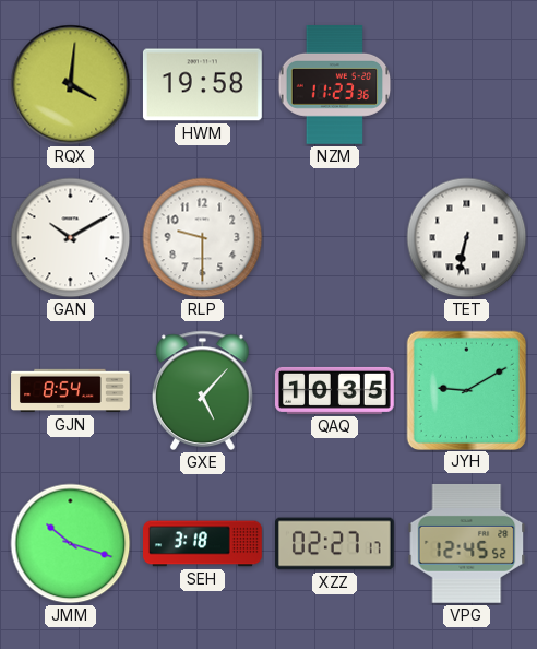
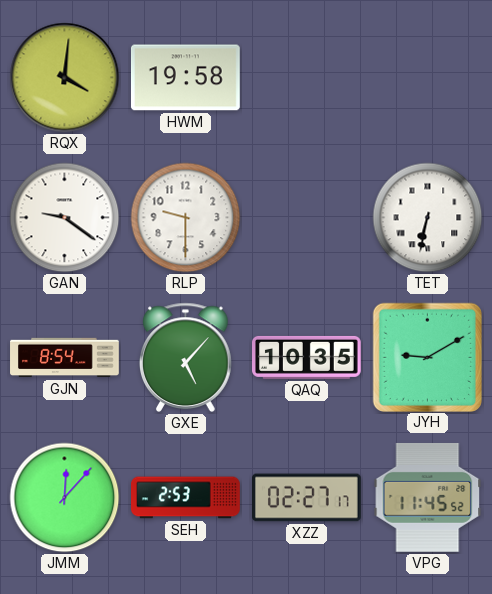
NZM: 11:23 -> none (335, 85)
GAN: 10:10 -> 9:21 (65, 218)
JMM: 10:18 -> 12:07 (65, 498)
SEH: 3:18 -> 2:53 (186, 498)
VPG: 12:45 -> 11:45 (428, 497)
